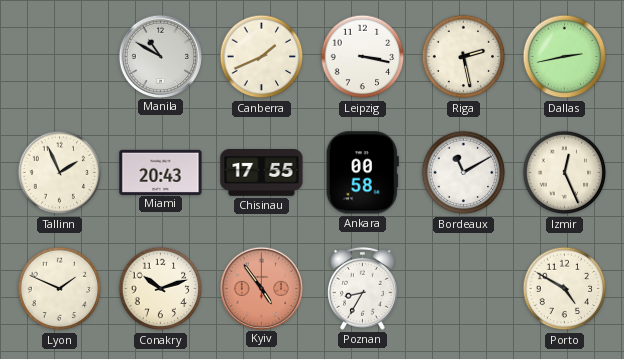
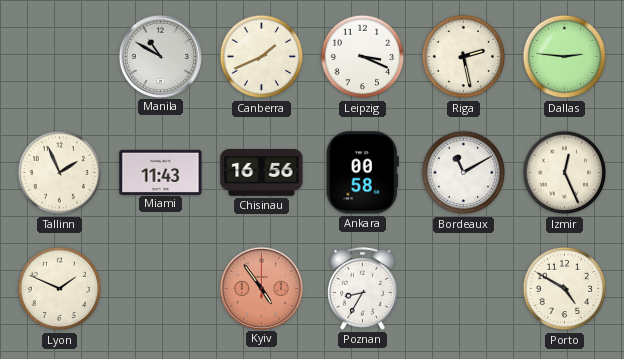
Leipzig: 3:17 -> 3:19 (363, 57)
Dallas: 2:43 -> 2:46 (565, 57)
Miami: 20:43 -> 11:43 (161, 172)
Chisinau: 17:55 -> 16:56 (262, 173)
Conakry: 10:12 -> none (161, 289)
